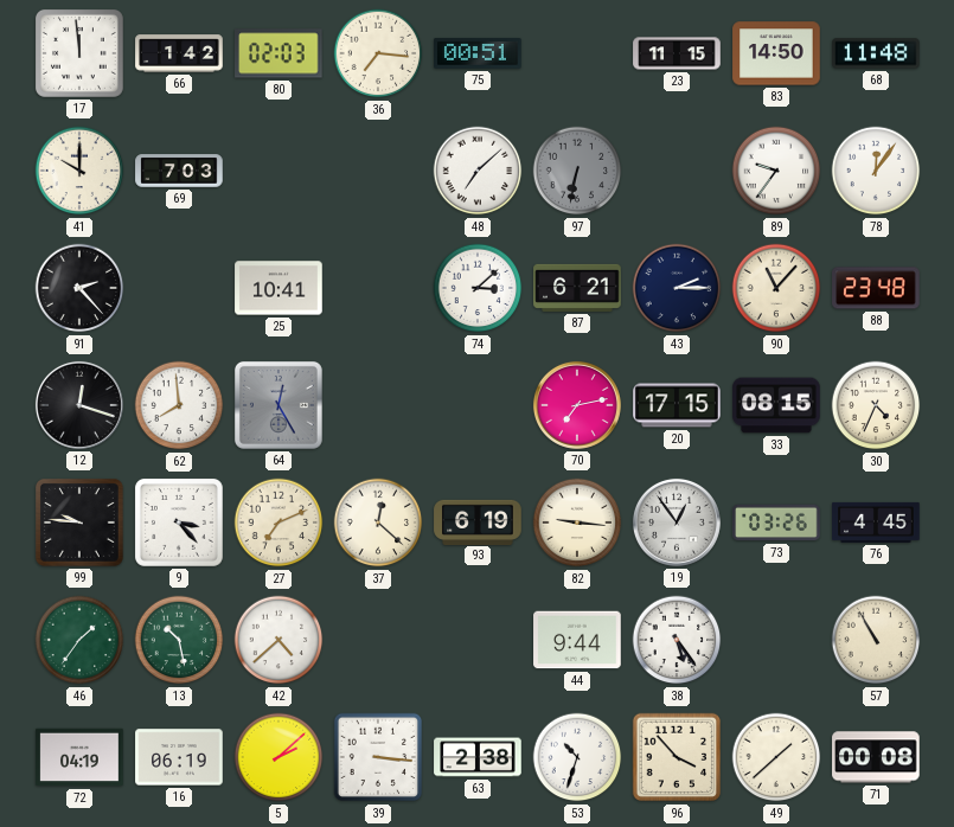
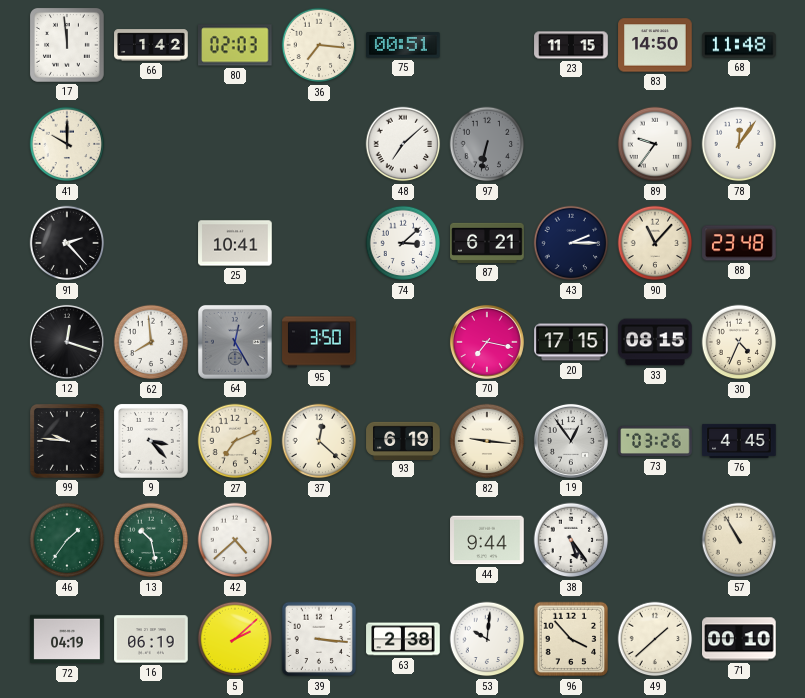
69: 7:03 -> none (179, 171)
95: none -> 3:50 (319, 342)
70: 7:13 -> 7:17 (487, 342)
53: 10:33 -> 10:01 (487, 639)
71: 00:08 -> 00:10 (739, 639)
